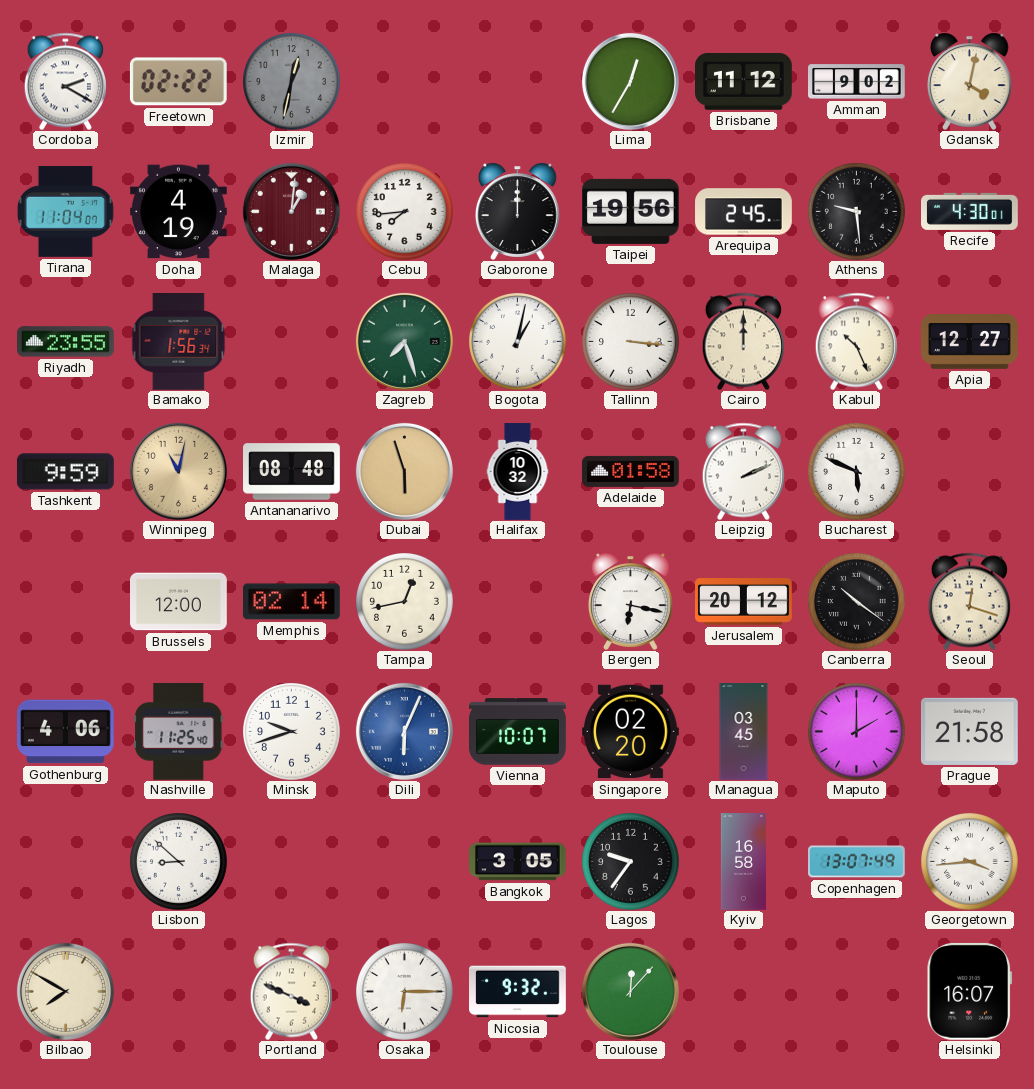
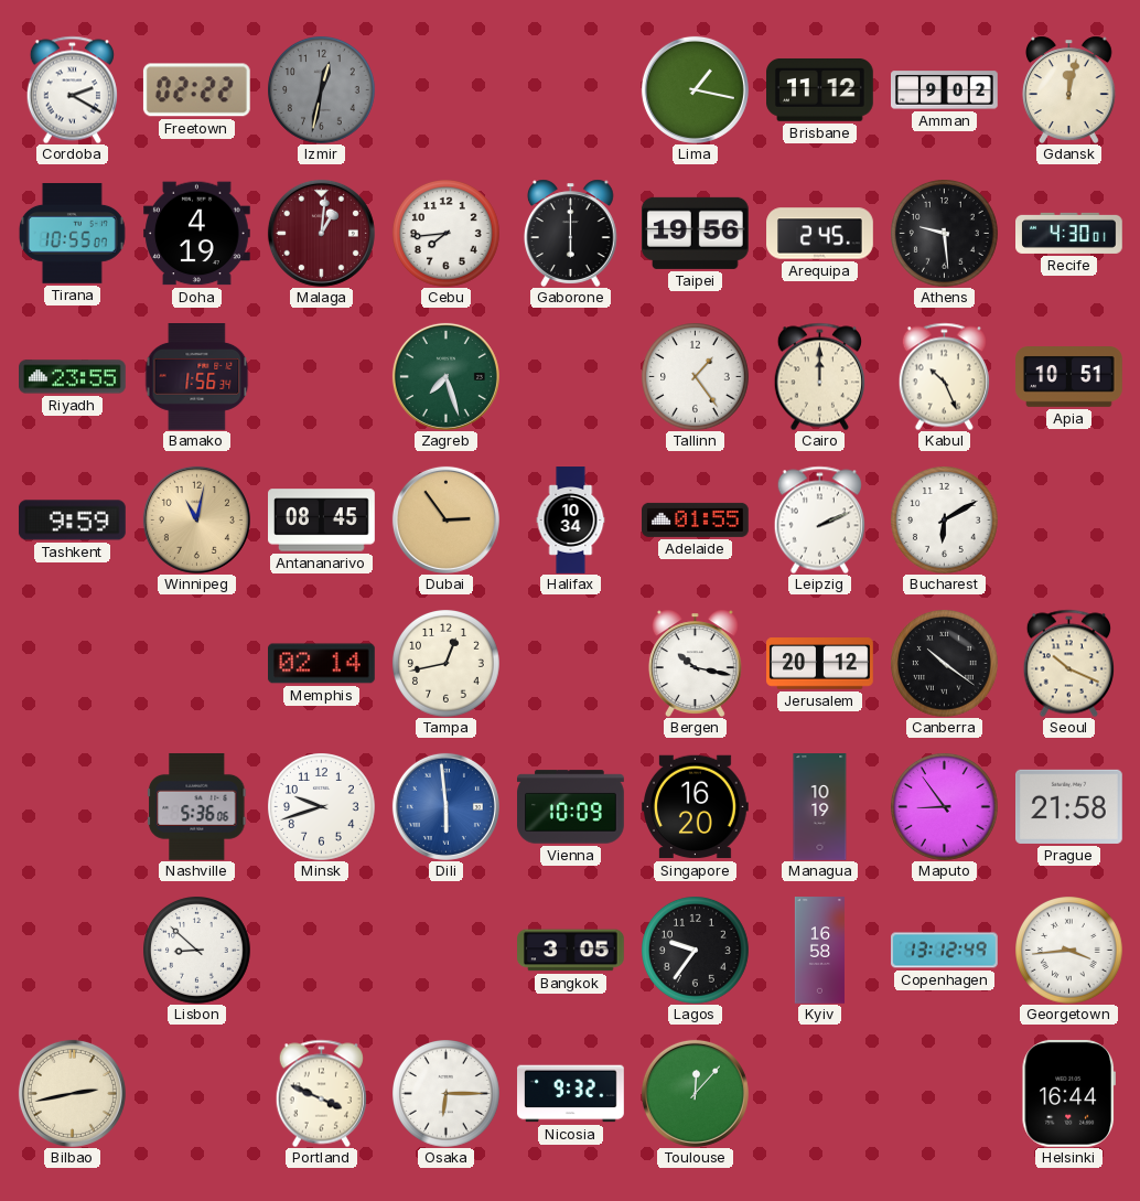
Lima: 12:35 -> 1:17 (695, 89)
Gdansk: 4:02 -> 12:02 (1068, 89)
Tirana: 11:04 -> 10:55 (72, 234)
Gaborone: 12:00 -> 6:00 (570, 233)
Bogota: 1:02 -> none (518, 342)
Tallinn: 3:16 -> 1:24 (696, 377)
Apia: 12:27 -> 10:51 (1069, 377)
Antananarivo: 08:48 -> 08:45 (322, 521)
Dubai: 5:57 -> 2:54 (445, 519)
Halifax: 10:32 -> 10:34 (571, 521)
Adelaide: 01:58 -> 01:55 (696, 519)
Bucharest: 5:49 -> 6:10 (945, 521)
Brussels: 12:00 -> none (179, 602)
Bergen: 6:17 -> 10:17 (695, 663)
Seoul: 12:18 -> 10:19 (1068, 663)
Gothenburg: 4:06 -> none (66, 732)
Nashville: 11:25 -> 5:36 (197, 806)
Dili: 6:04 -> 5:59 (445, 806)
Vienna: 10:07 -> 10:09 (571, 807)
Singapore: 02:20 -> 16:20 (696, 807)
Managua: 03:45 -> 10:19 (820, 807)
Maputo: 2:00 -> 8:54 (945, 807)
Copenhagen: 13:07 -> 13:12 (945, 951)
Bilbao: 7:50 -> 2:43 (72, 1093)
Helsinki: 16:07 -> 16:44 (1068, 1093)
